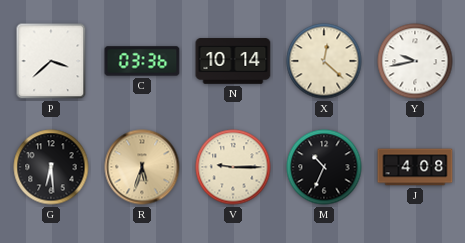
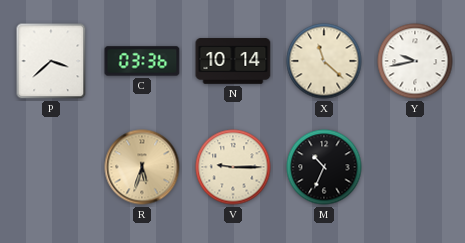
X: 12:22 -> 11:22 (324, 61)
G: 6:29 -> none (51, 167)
J: 4:08 -> none (415, 167)
